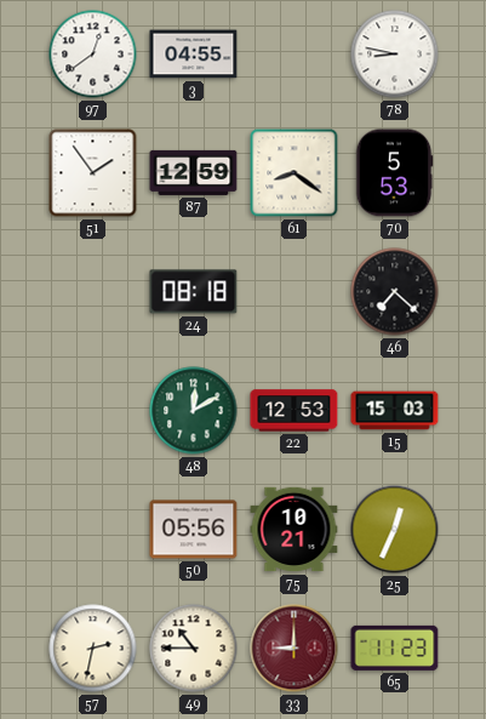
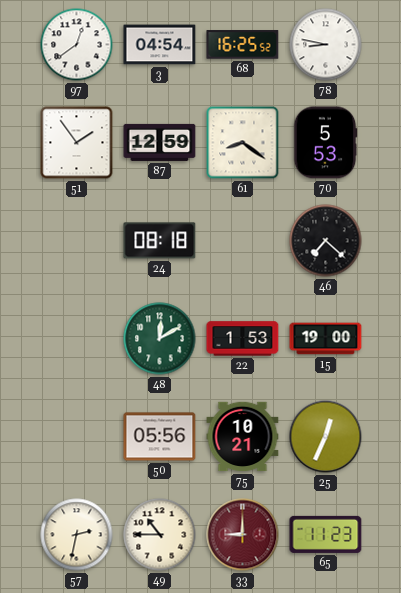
3: 04:55 -> 04:54 (160, 45)
68: none -> 16:25 (243, 45)
22: 12:53 -> 1:53 (243, 339)
15: 15:03 -> 19:00 (326, 339)
